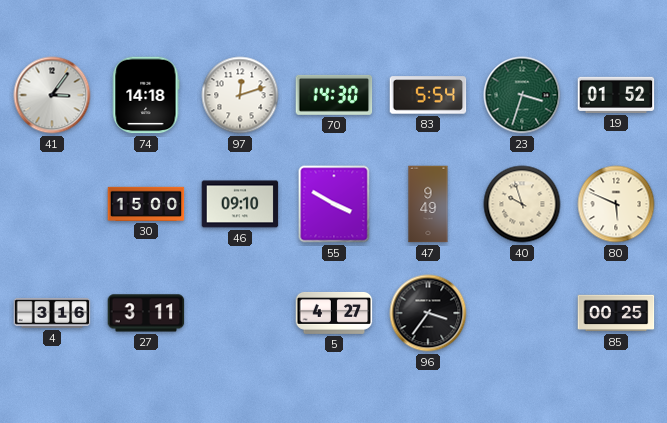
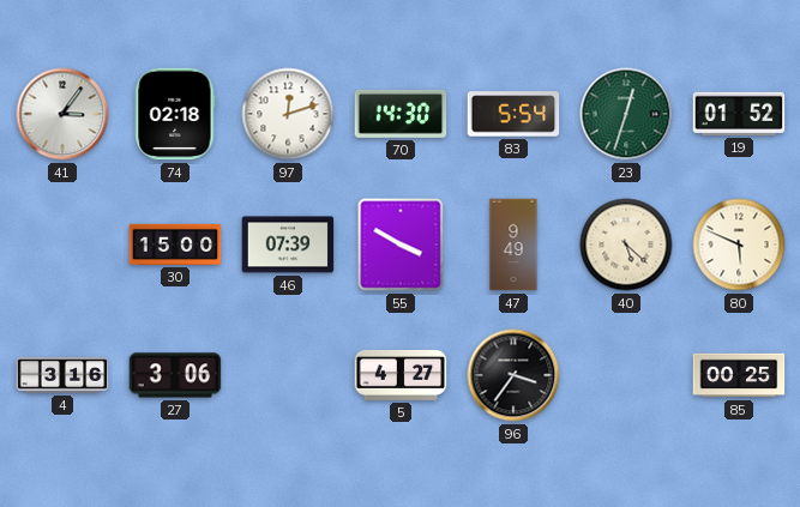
74: 14:18 -> 02:18 (175, 114)
23: 3:33 -> 12:33 (626, 114)
46: 09:10 -> 07:39 (288, 245)
40: 9:57 -> 5:22 (626, 245)
27: 3:11 -> 3:06 (175, 375)
